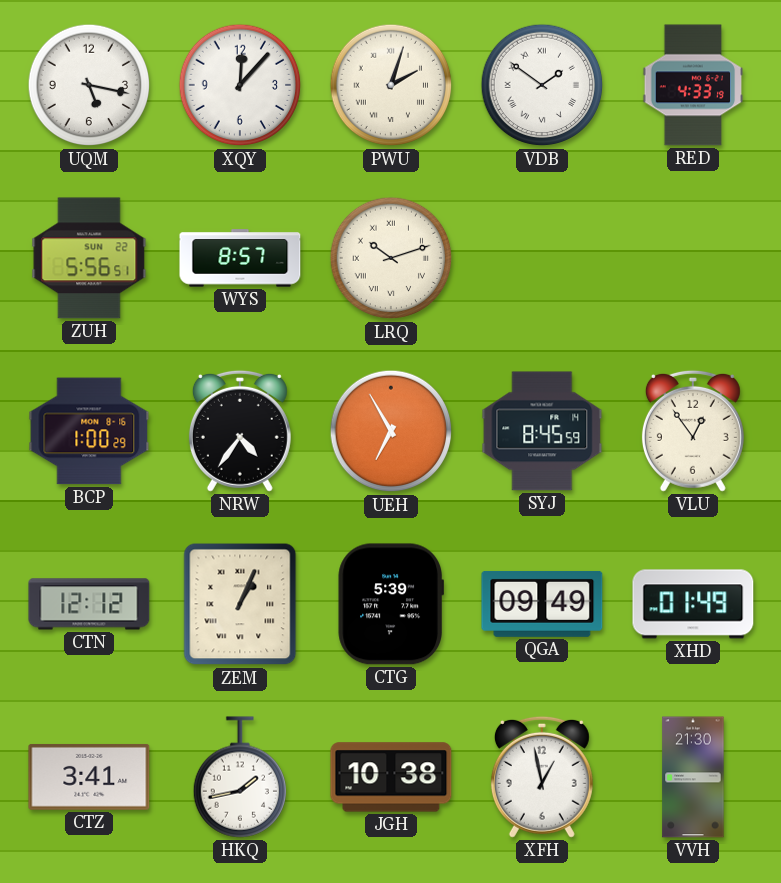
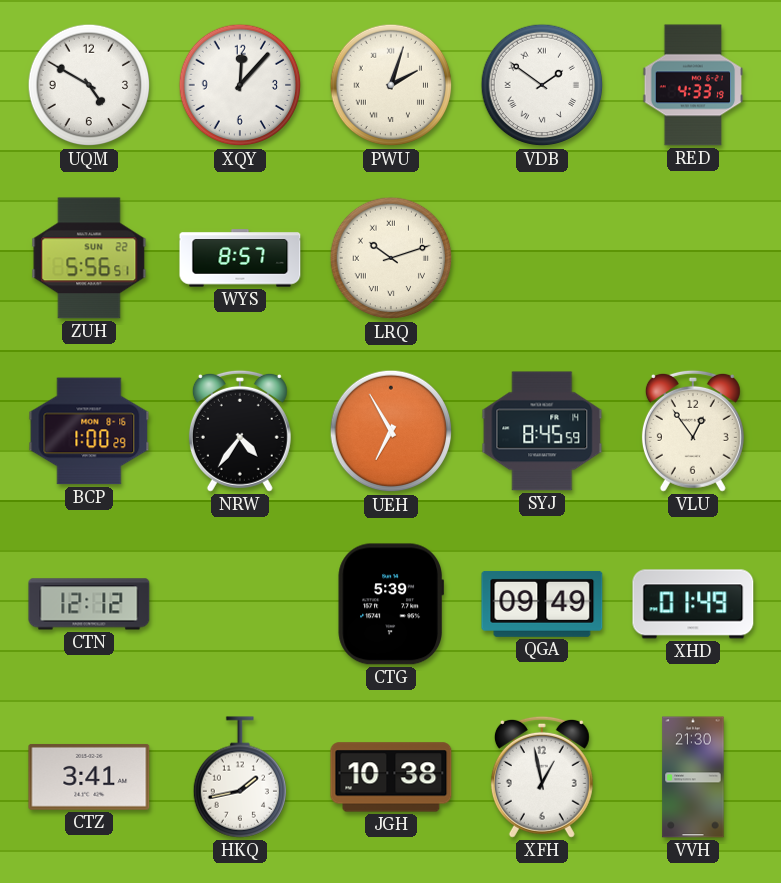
UQM: 5:17 -> 4:50 (89, 85)
ZEM: 1:04 -> none (240, 604)
